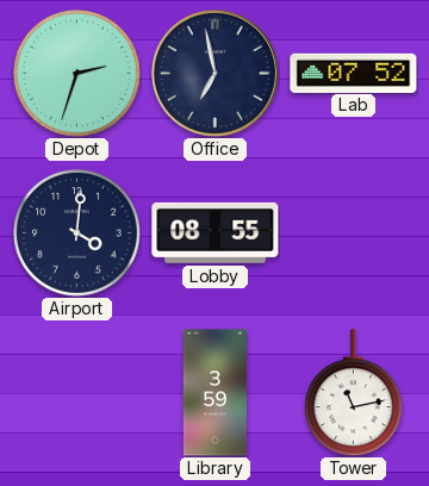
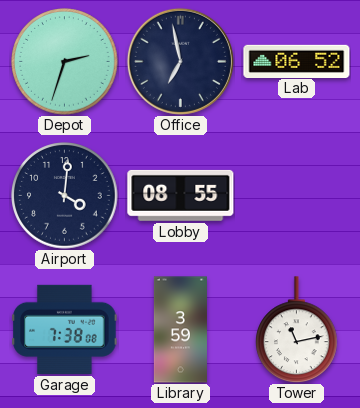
Lab: 07:52 -> 06:52 (297, 61)
Garage: none -> 7:38 (65, 329)
